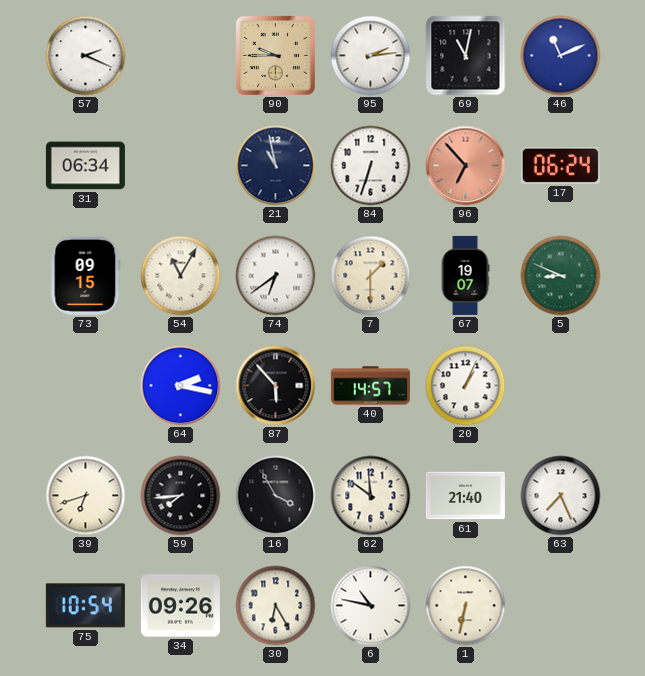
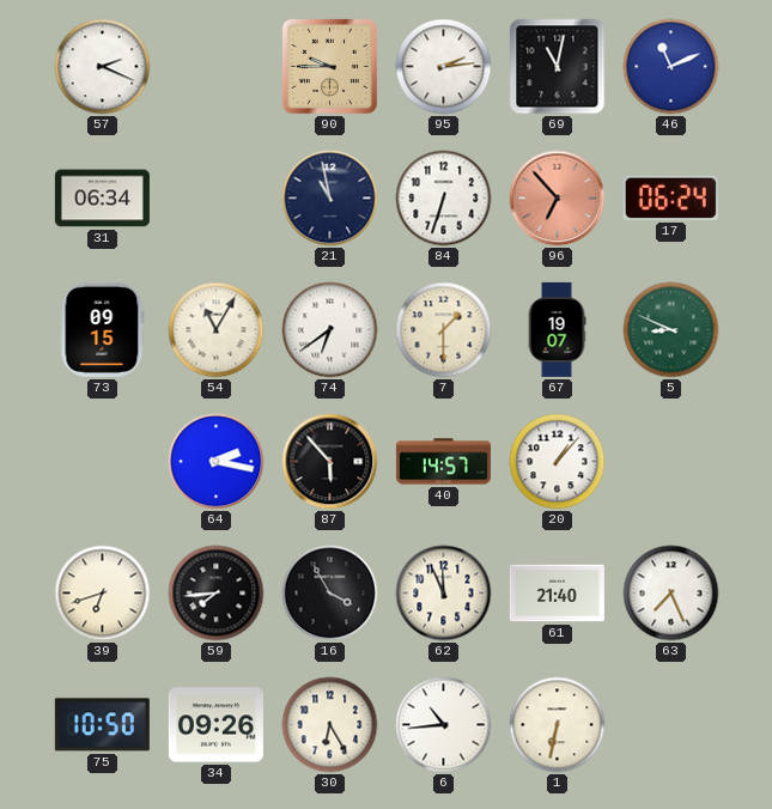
20: 1:04 -> 1:07 (558, 462)
62: 11:51 -> 11:56 (444, 594)
75: 10:54 -> 10:50 (102, 725)
6: 10:47 -> 10:44 (444, 725)
